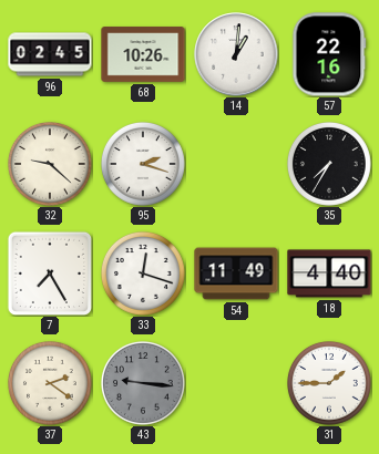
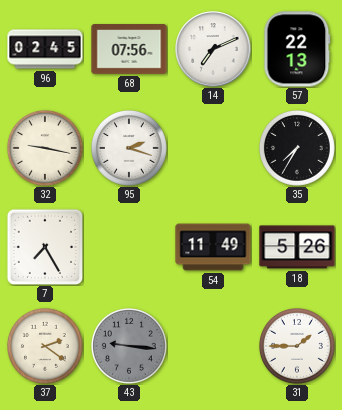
68: 10:26 -> 07:56 (129, 49)
14: 1:01 -> 7:11 (213, 49)
57: 22:16 -> 22:13 (297, 49)
32: 9:22 -> 9:17 (46, 149)
33: 12:18 -> none (144, 275)
18: 4:40 -> 5:26 (297, 247)
